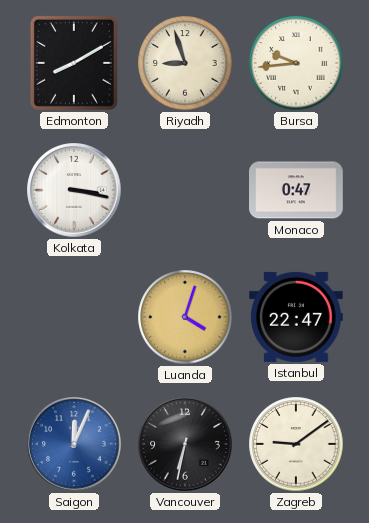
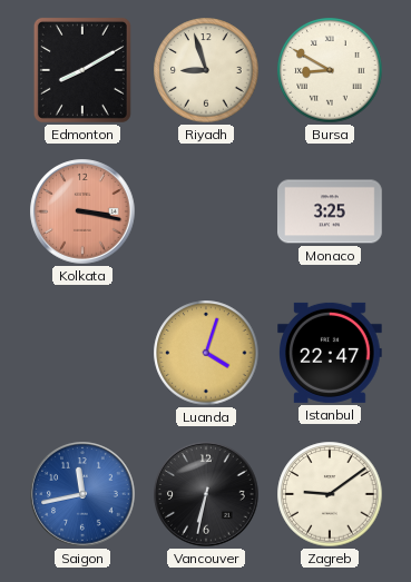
Bursa: 9:44 -> 8:50 (330, 70)
Kolkata dial: white -> salmon (82, 211)
Monaco: 0:47 -> 3:25 (331, 211)
Saigon: 12:04 -> 11:43 (82, 494)
